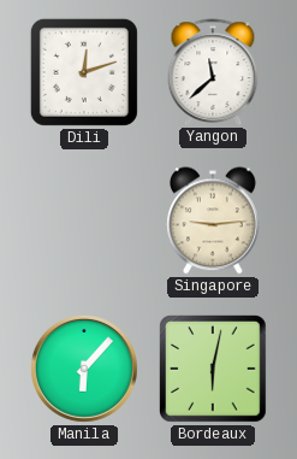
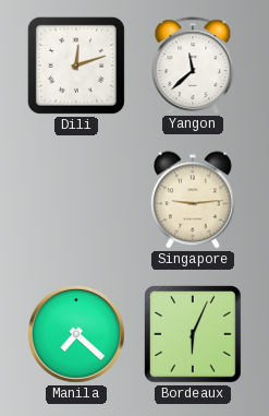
Manila: 6:07 -> 7:22 (76, 334)
Bordeaux: 6:02 -> 6:04 (194, 335)
